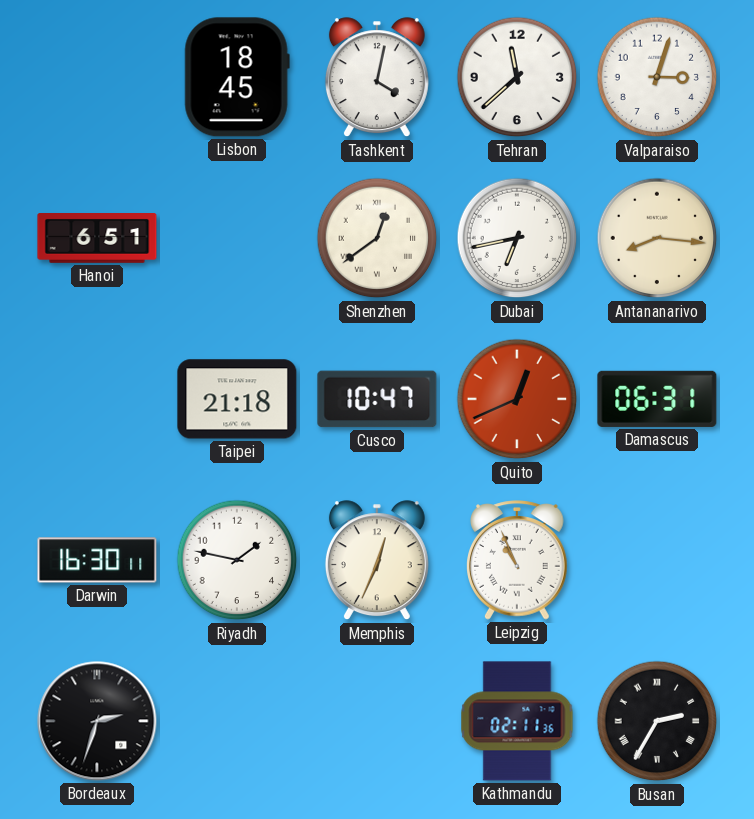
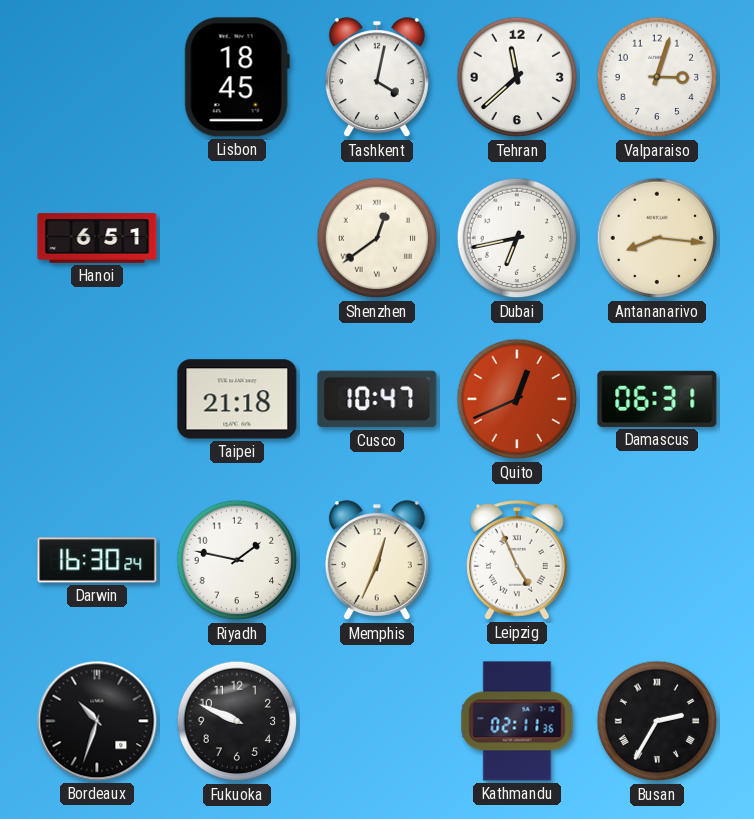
Darwin: 16:30:11 -> 16:30:24 (97, 560)
Leipzig: 10:56 -> 4:56 (518, 560)
Bordeaux: 2:33 -> 10:33 (97, 721)
Fukuoka: none -> 9:49 (237, 721)
